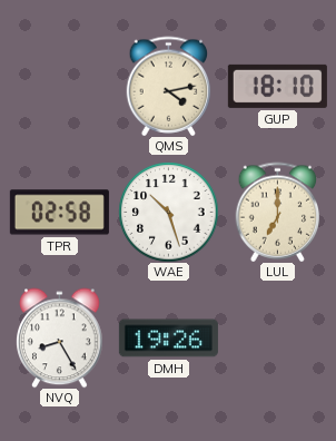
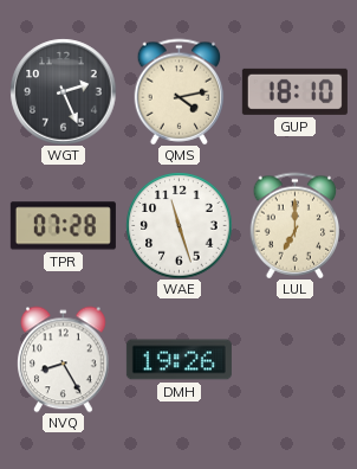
WGT: none -> 2:26 (63, 91)
TPR: 02:58 -> 07:28 (63, 226)
WAE: 10:27 -> 11:27 (178, 225)
